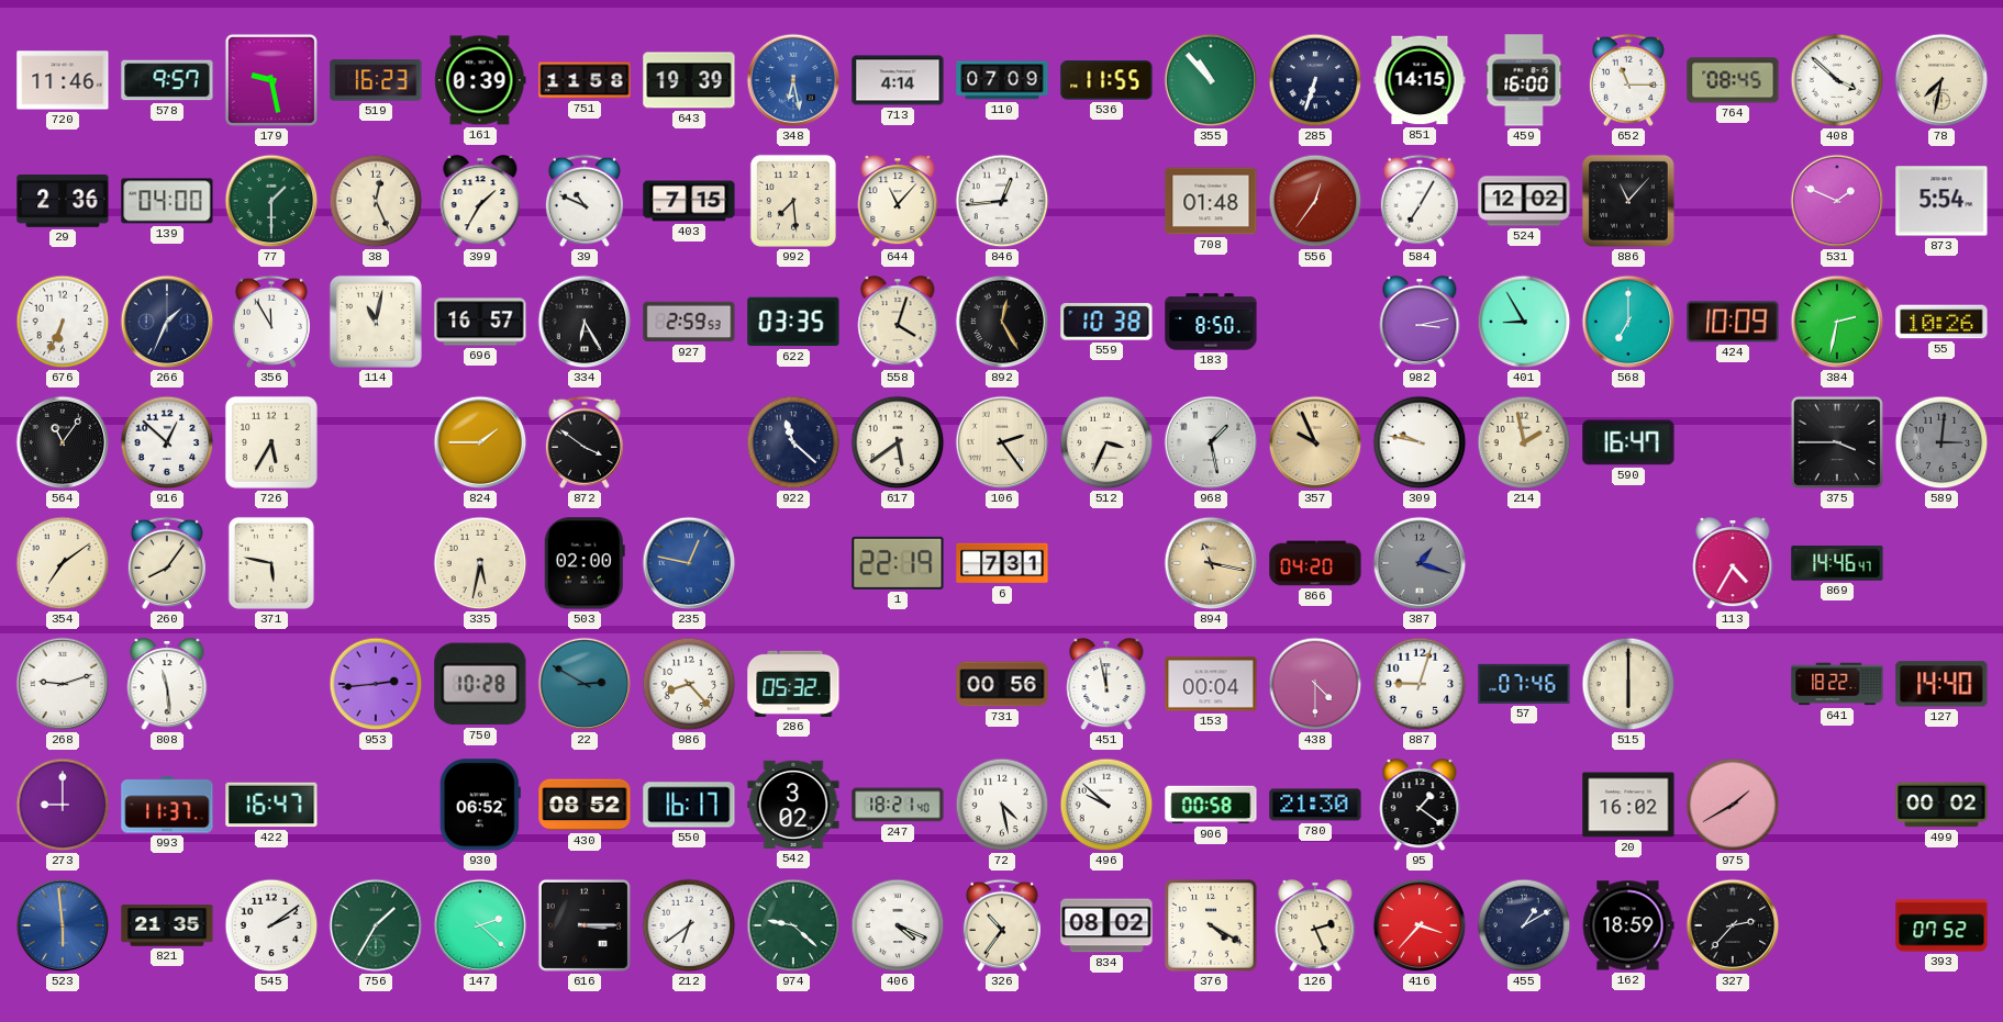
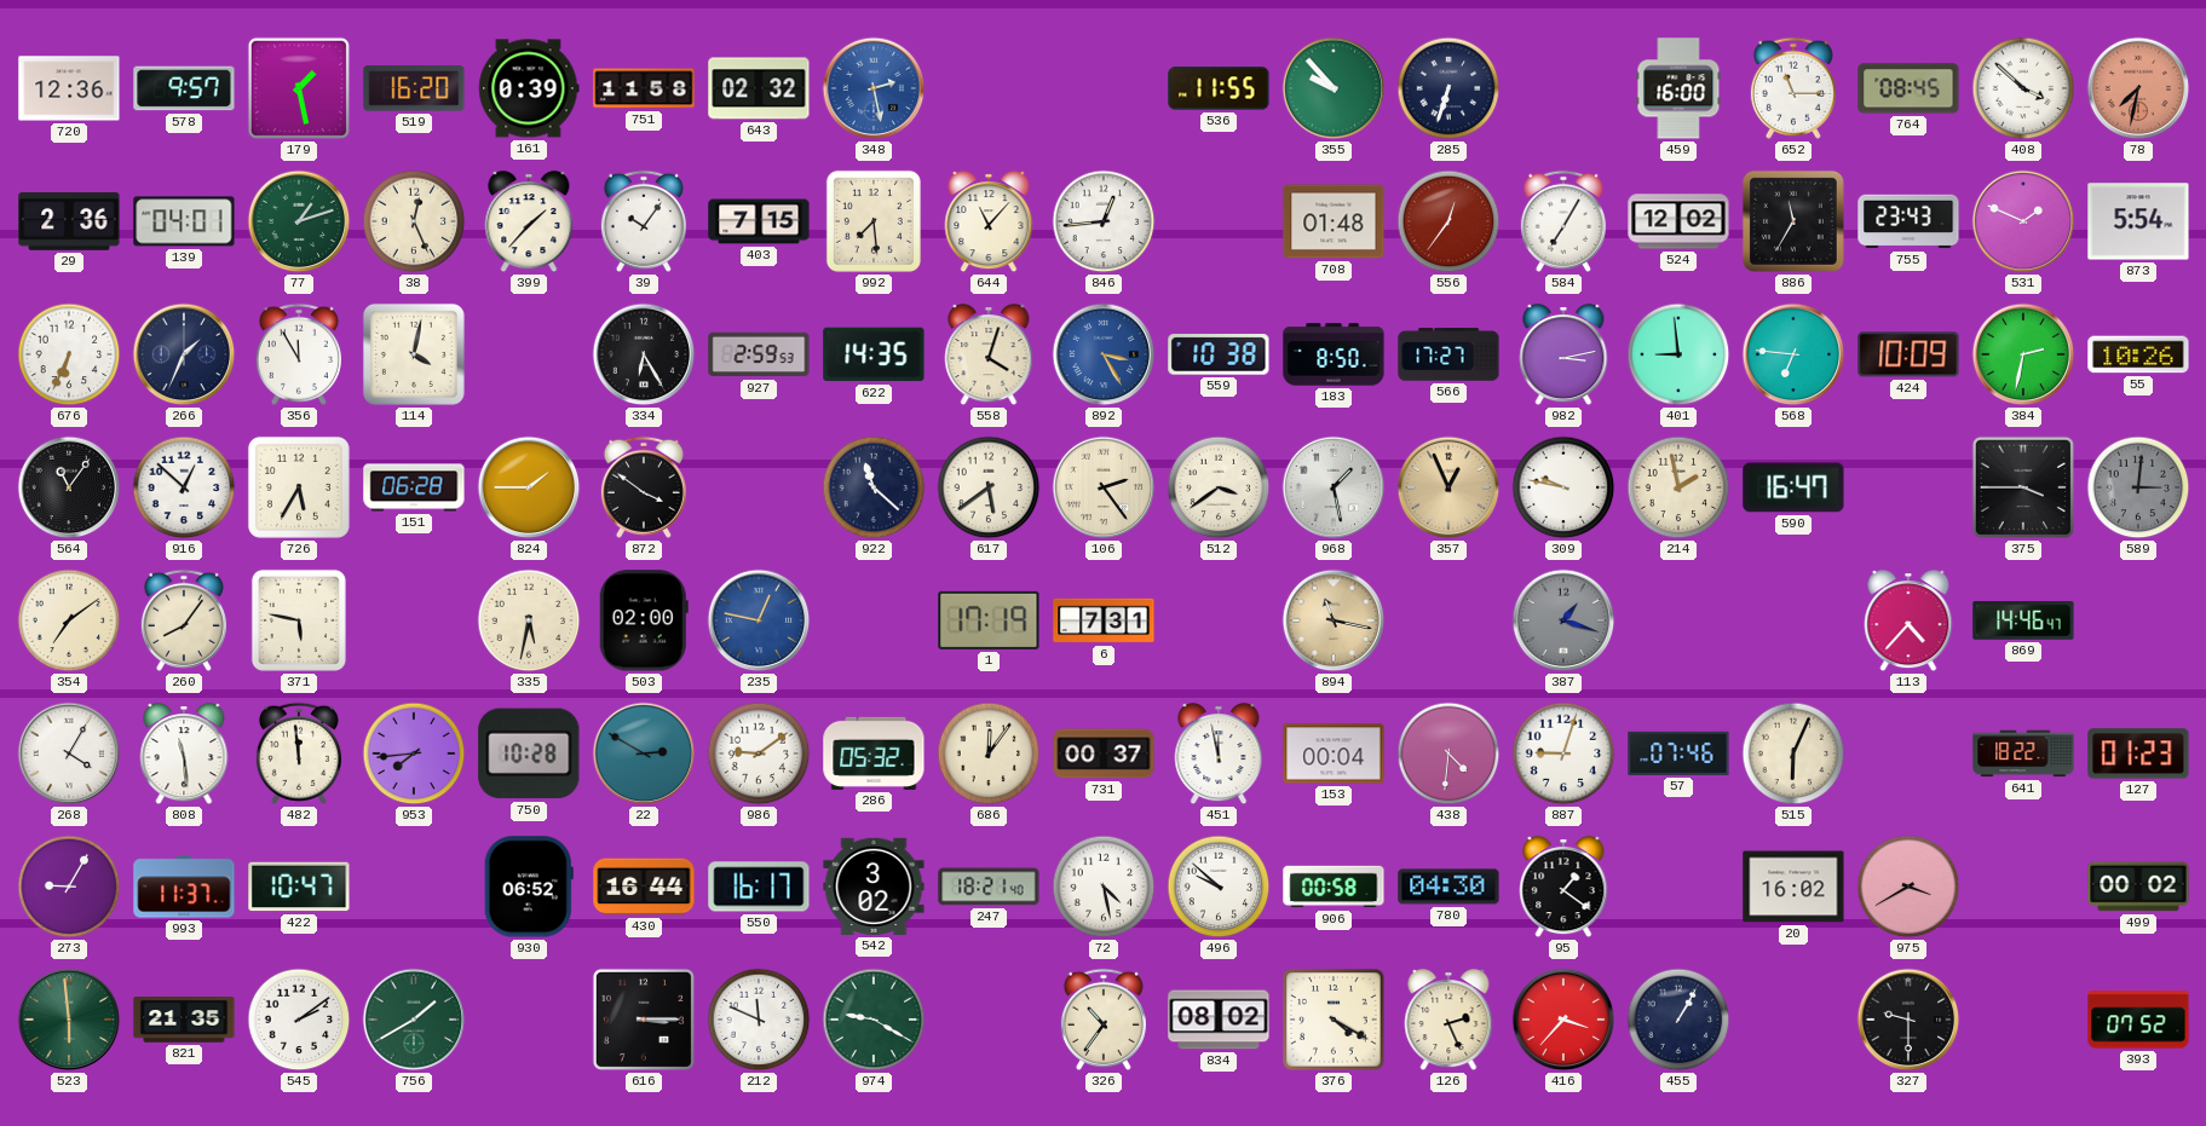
720: 11:46 -> 12:36 (69, 88)
179: 9:28 -> 1:28 (299, 88)
519: 16:23 -> 16:20 (414, 88)
643: 19:39 -> 02:32 (759, 88)
348: 6:28 -> 2:28 (874, 88)
713: 4:14 -> none (898, 80)
110: 07:09 -> none (1002, 80)
355: 10:53 -> 9:53 (1334, 88)
851: 14:15 -> none (1420, 80)
78 dial: cream -> salmon (2138, 88)
139: 04:00 -> 04:01 (184, 221)
77: 1:30 -> 1:12 (299, 221)
399: 1:35 -> 1:37 (529, 223)
39: 10:49 -> 10:06 (644, 221)
886: 11:07 -> 11:35 (1793, 221)
755: none -> 23:43 (1908, 221)
114: 11:02 -> 4:02 (414, 354)
696: 16:57 -> none (480, 322)
622: 03:35 -> 14:35 (874, 354)
892: 12:25 -> 3:25 (1104, 354)
892 dial: black -> blue (1104, 354)
566: none -> 17:27 (1448, 354)
401: 8:55 -> 8:59 (1678, 354)
568: 7:00 -> 6:46 (1793, 354)
151: none -> 06:28 (414, 487)
512: 3:34 -> 3:39 (1219, 487)
357: 9:56 -> 12:56 (1448, 487)
1: 22:19 -> 17:19 (989, 620)
866: 04:20 -> none (1315, 563)
113: 4:35 -> 4:37 (1908, 622)
268: 9:12 -> 4:05 (69, 753)
482: none -> 11:59 (299, 753)
953: 2:44 -> 7:44 (414, 753)
986: 8:23 -> 9:09 (759, 753)
686: none -> 12:06 (989, 753)
731: 00:56 -> 00:37 (1104, 753)
438: 4:30 -> 4:31 (1448, 753)
515: 6:00 -> 6:04 (1793, 753)
127: 14:40 -> 01:23 (2138, 753)
273: 9:00 -> 9:05 (69, 887)
422: 16:47 -> 10:47 (299, 887)
430: 08:52 -> 16:44 (644, 887)
780: 21:30 -> 04:30 (1448, 887)
975: 1:40 -> 3:40 (1908, 887)
523 dial: blue -> green (69, 1020)
756: 1:35 -> 1:40 (414, 1020)
147: 2:22 -> none (480, 925)
212: 6:39 -> 11:49 (759, 1020)
974: 9:22 -> 9:20 (874, 1020)
406: 4:19 -> none (898, 925)
455: 1:10 -> 1:05 (1678, 1020)
162: 18:59 -> none (1628, 925)
327: 2:37 -> 9:30 (1908, 1020)
